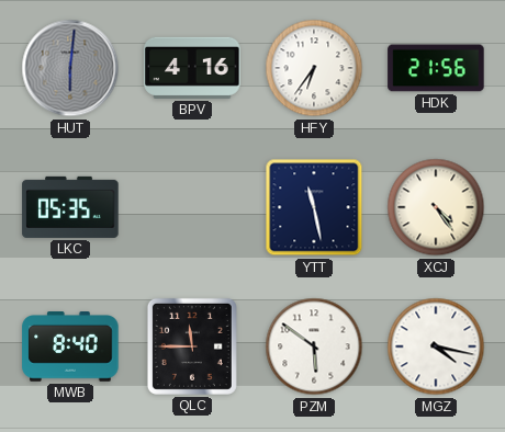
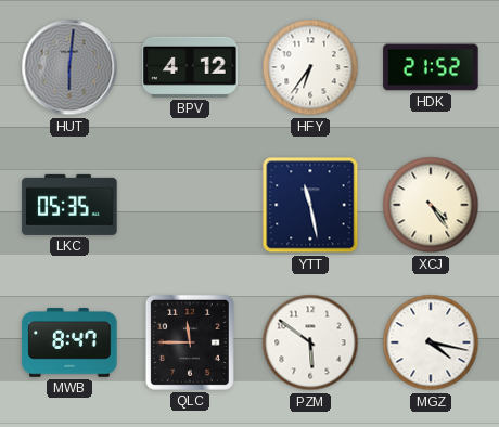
BPV: 4:16 -> 4:12 (190, 67)
HDK: 21:56 -> 21:52 (431, 67)
MWB: 8:40 -> 8:47 (69, 344)
